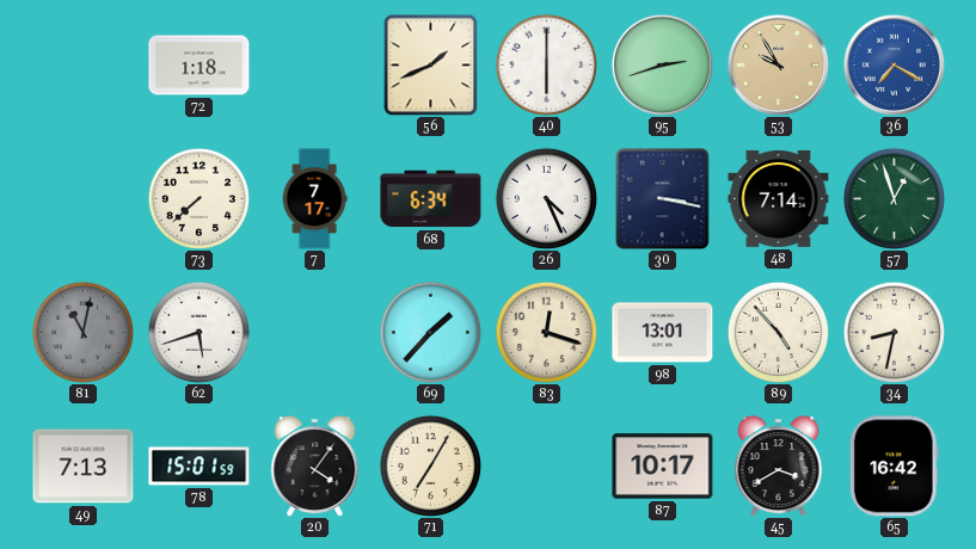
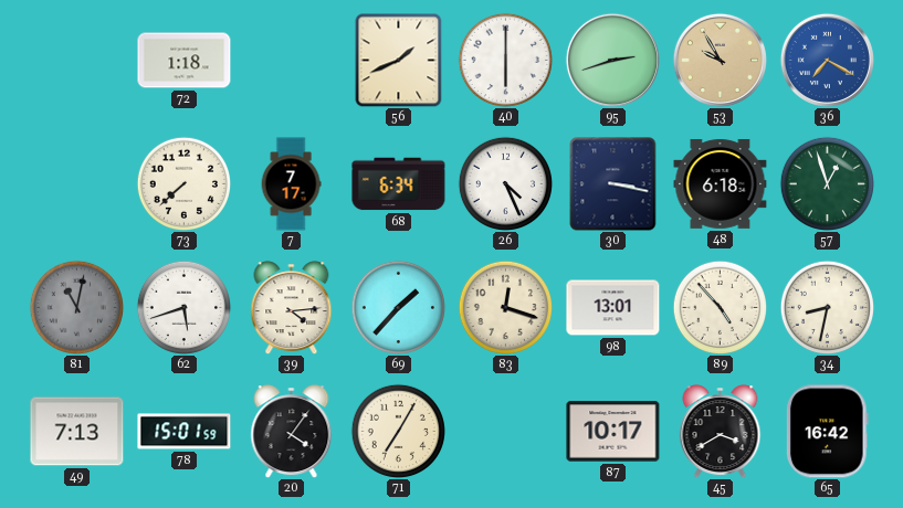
48: 7:14 -> 6:18 (721, 183)
39: none -> 4:14 (292, 308)
